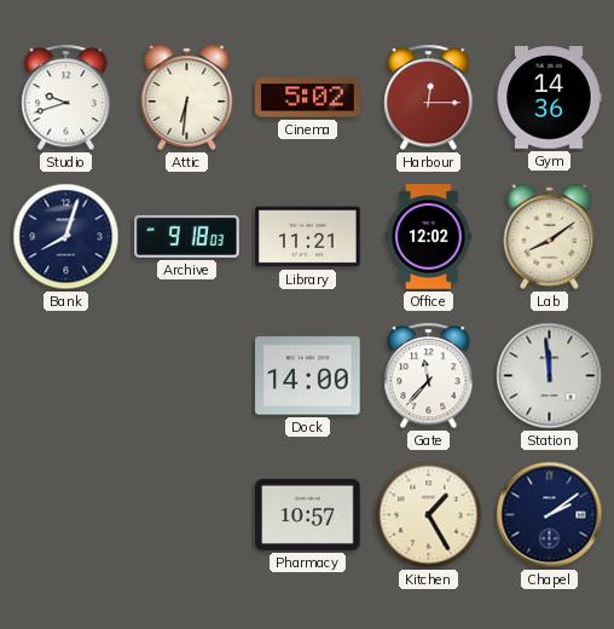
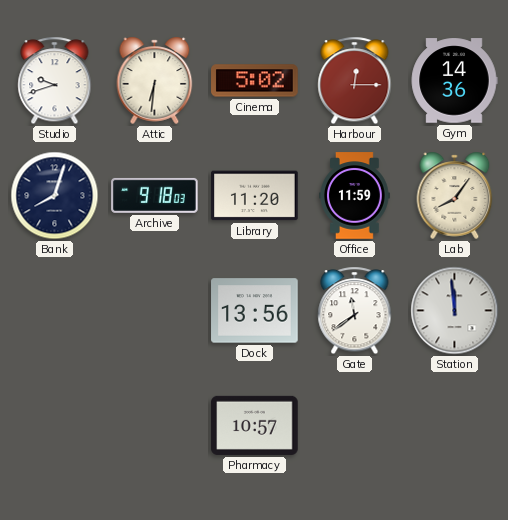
Library: 11:21 -> 11:20 (255, 196)
Office: 12:02 -> 11:59 (355, 196)
Lab: 8:09 -> 8:06 (455, 195)
Dock: 14:00 -> 13:56 (255, 311)
Gate: 11:37 -> 11:39 (355, 311)
Kitchen: 1:25 -> none (429, 515)
Chapel: 2:09 -> none (550, 515)
